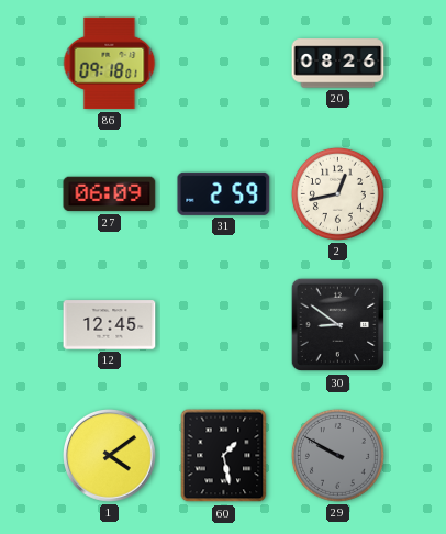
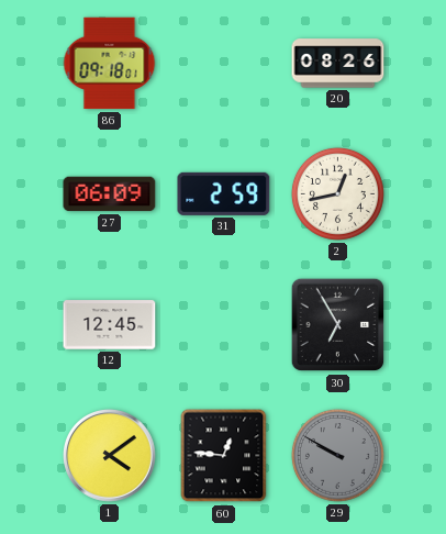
30: 8:51 -> 6:55 (338, 325)
60: 1:28 -> 12:46 (224, 456)
